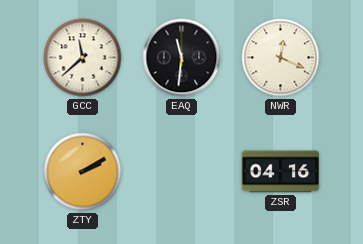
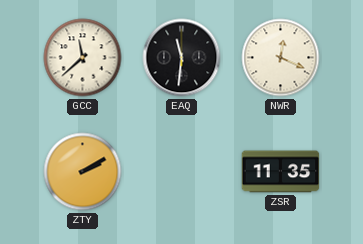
ZSR: 04:16 -> 11:35 (281, 172)
